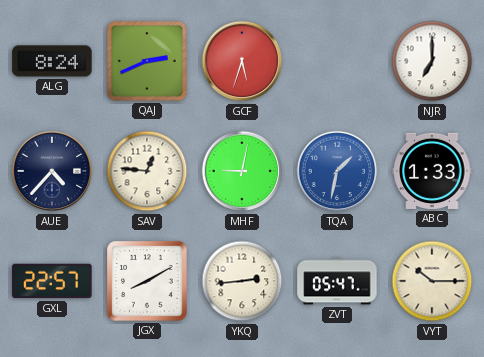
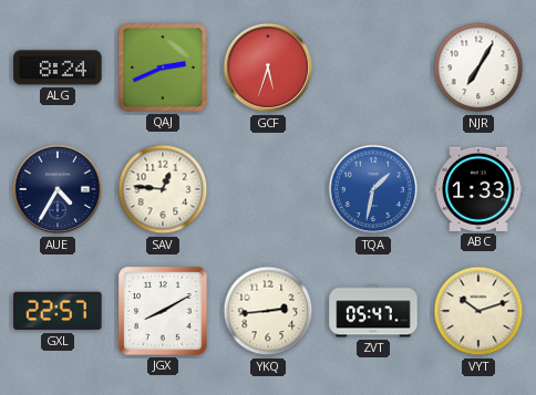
NJR: 7:00 -> 7:05 (478, 67)
AUE: 4:37 -> 4:35 (58, 189)
MHF: 9:02 -> none (242, 171)
VYT: 10:15 -> 10:12 (478, 311)
